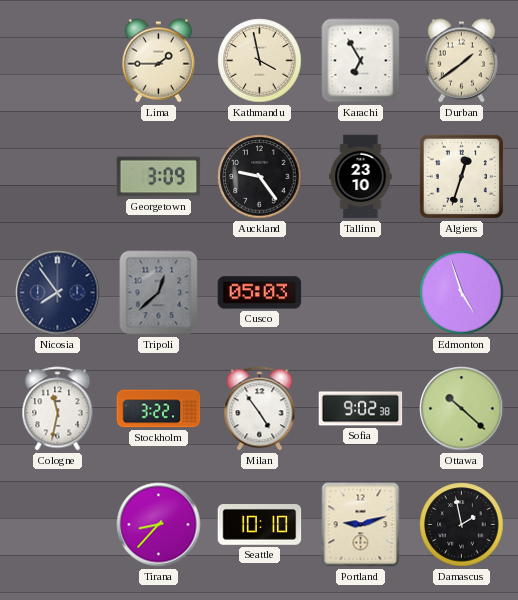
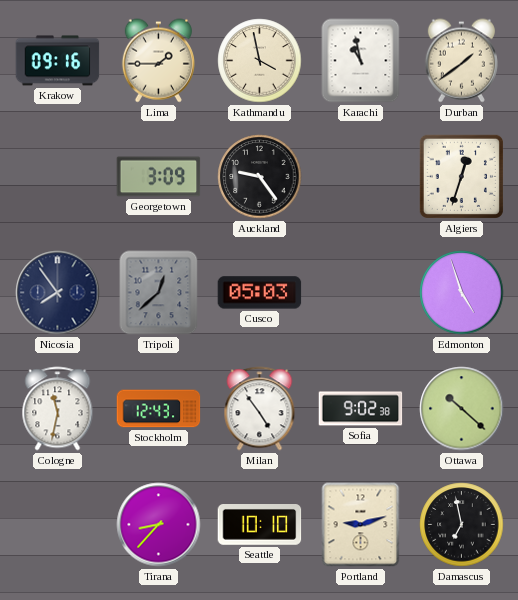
Krakow: none -> 09:16 (58, 61)
Karachi: 6:55 -> 10:58 (361, 61)
Tallinn: 23:10 -> none (361, 177)
Stockholm: 3:22 -> 12:43 (159, 409)
Damascus: 1:58 -> 6:58 (462, 525)
